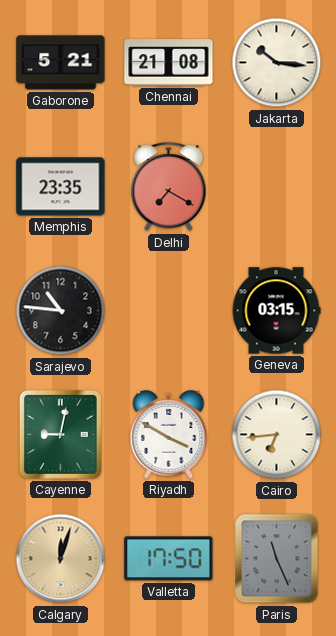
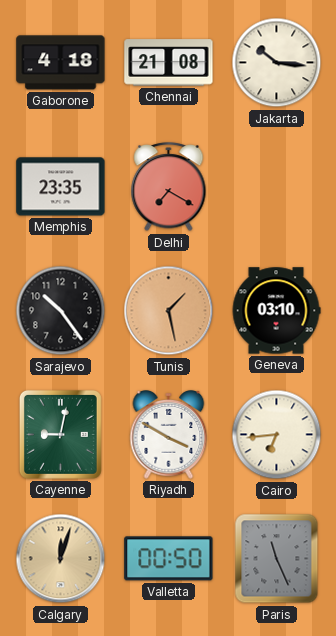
Gaborone: 5:21 -> 4:18 (61, 63)
Sarajevo: 10:46 -> 10:24 (61, 311)
Tunis: none -> 1:28 (169, 311)
Geneva: 03:15 -> 03:10 (276, 311)
Valletta: 17:50 -> 00:50 (169, 559)
